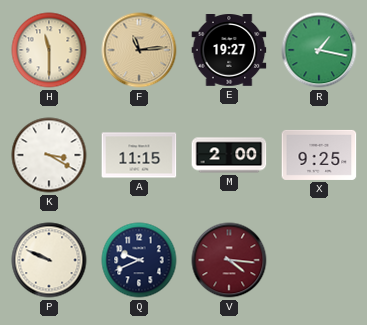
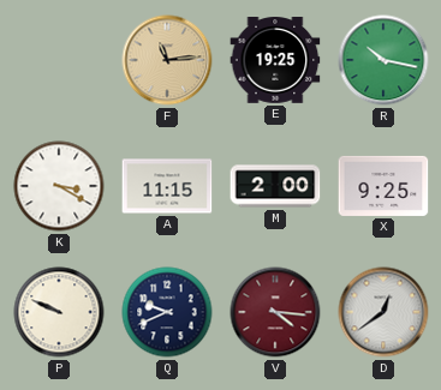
H: 11:30 -> none (49, 50)
E: 19:27 -> 19:25 (275, 61)
R: 1:17 -> 10:17 (383, 60)
D: none -> 12:39 (383, 312)
